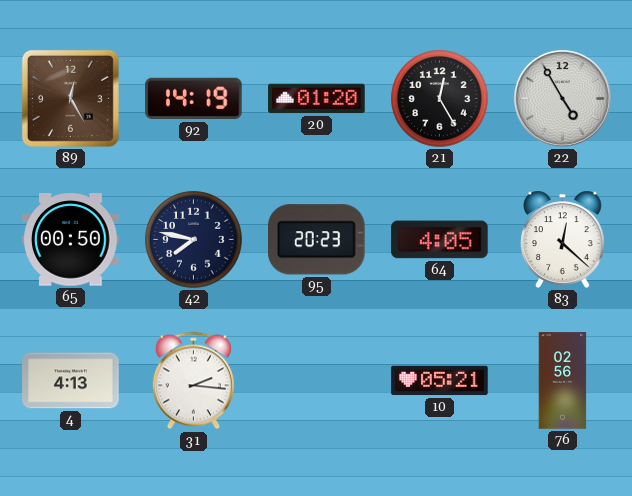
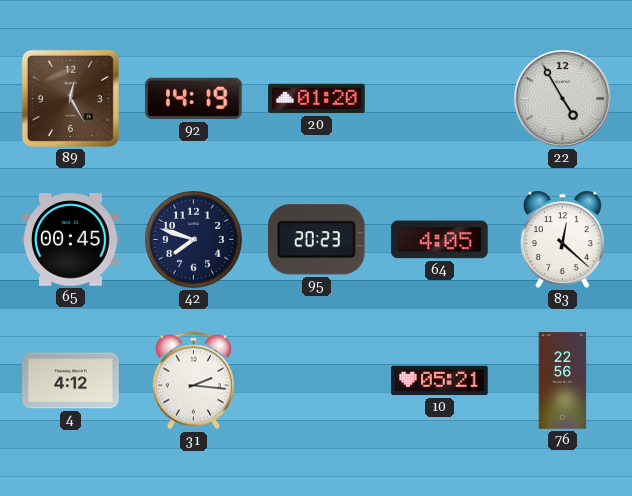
21: 12:25 -> none (440, 99)
65: 00:50 -> 00:45 (71, 240)
42: 7:47 -> 7:48 (194, 240)
4: 4:13 -> 4:12 (71, 381)
76: 02:56 -> 22:56 (563, 381)
